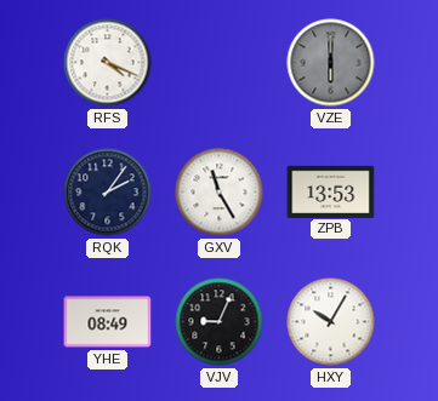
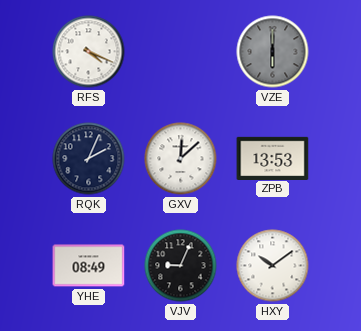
RQK: 2:06 -> 2:04 (89, 159)
GXV: 11:25 -> 12:08 (181, 159)
HXY: 10:05 -> 10:09 (273, 266)
